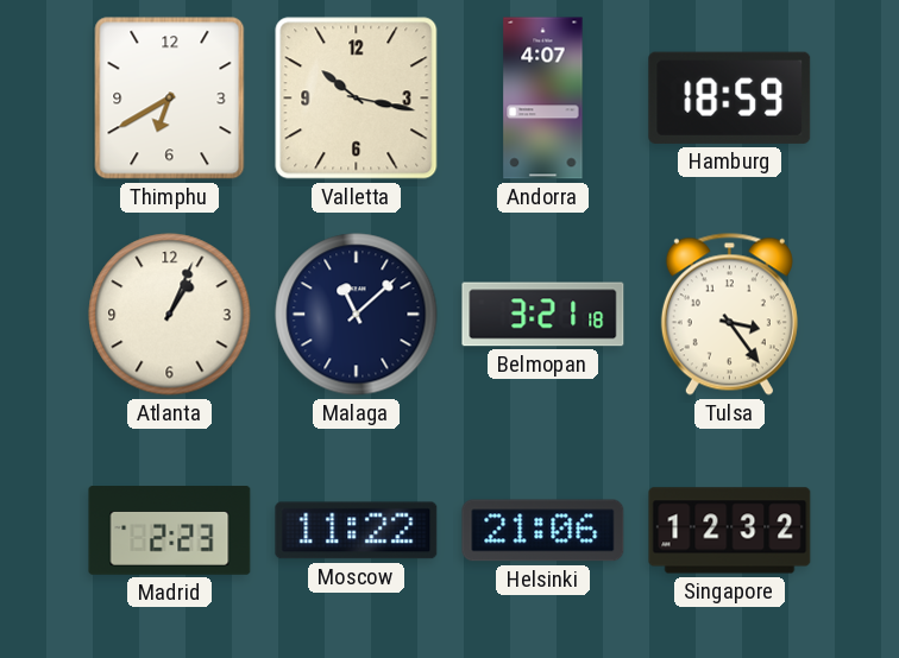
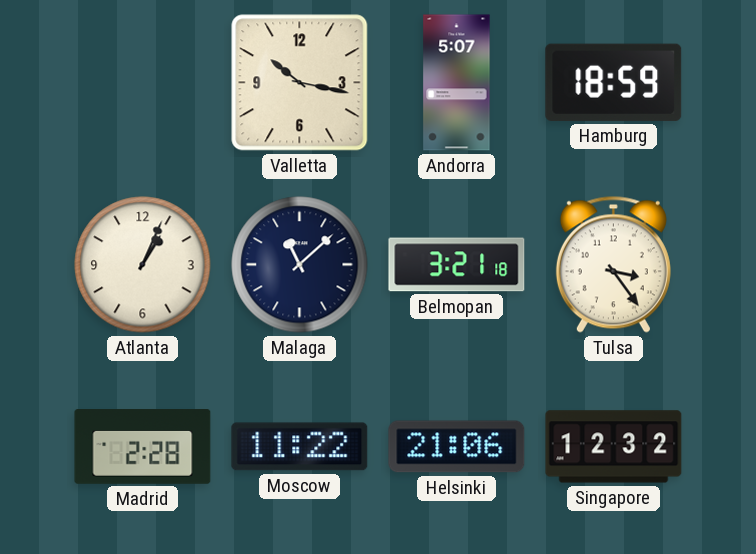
Thimphu: 6:40 -> none (170, 99)
Andorra: 4:07 -> 5:07 (457, 83)
Madrid: 2:23 -> 2:28 (143, 447)
